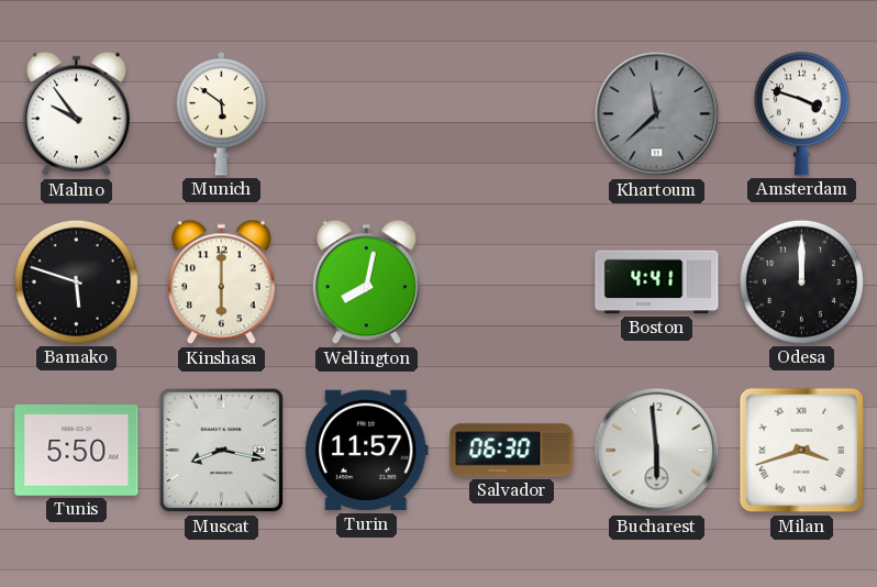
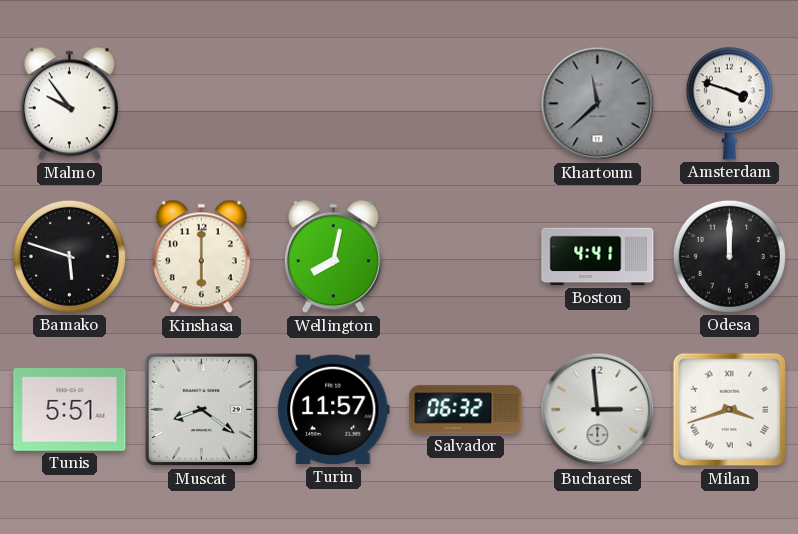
Munich: 5:51 -> none (222, 114)
Tunis: 5:50 -> 5:51 (70, 409)
Muscat: 8:17 -> 8:21 (202, 410)
Salvador: 06:30 -> 06:32 (466, 410)
Bucharest: 5:59 -> 2:59 (598, 410)
